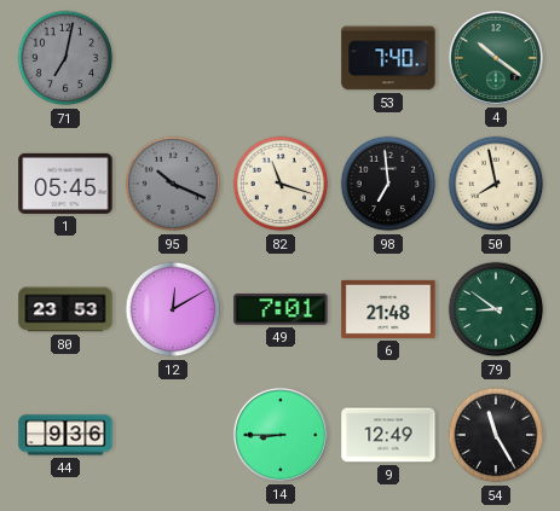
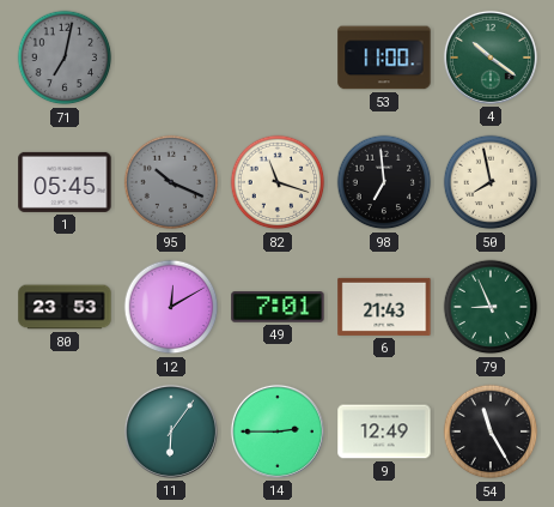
53: 7:40 -> 11:00 (384, 58)
6: 21:48 -> 21:43 (384, 307)
79: 8:51 -> 8:56 (491, 307)
44: 9:36 -> none (65, 435)
11: none -> 6:06 (171, 431)
14: 8:45 -> 2:45 (278, 431)
